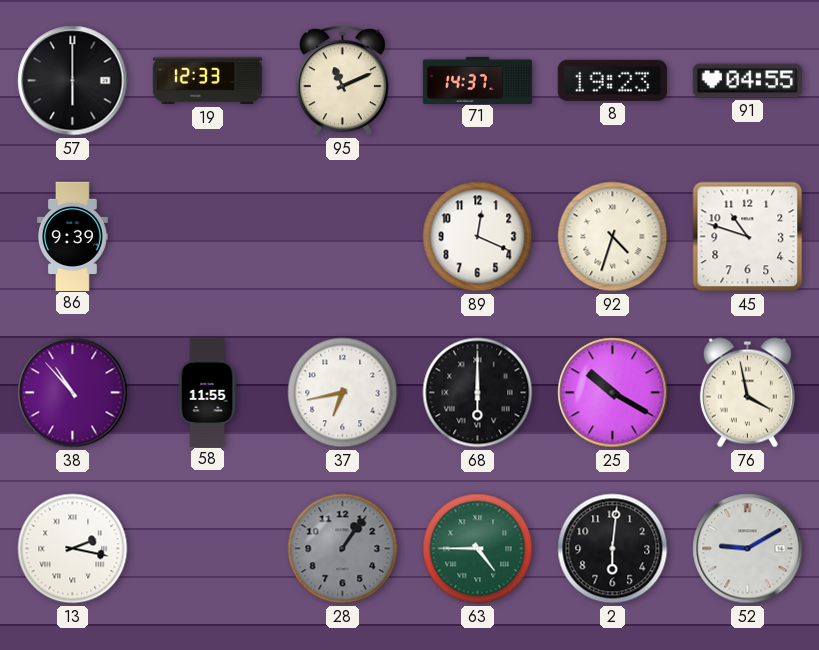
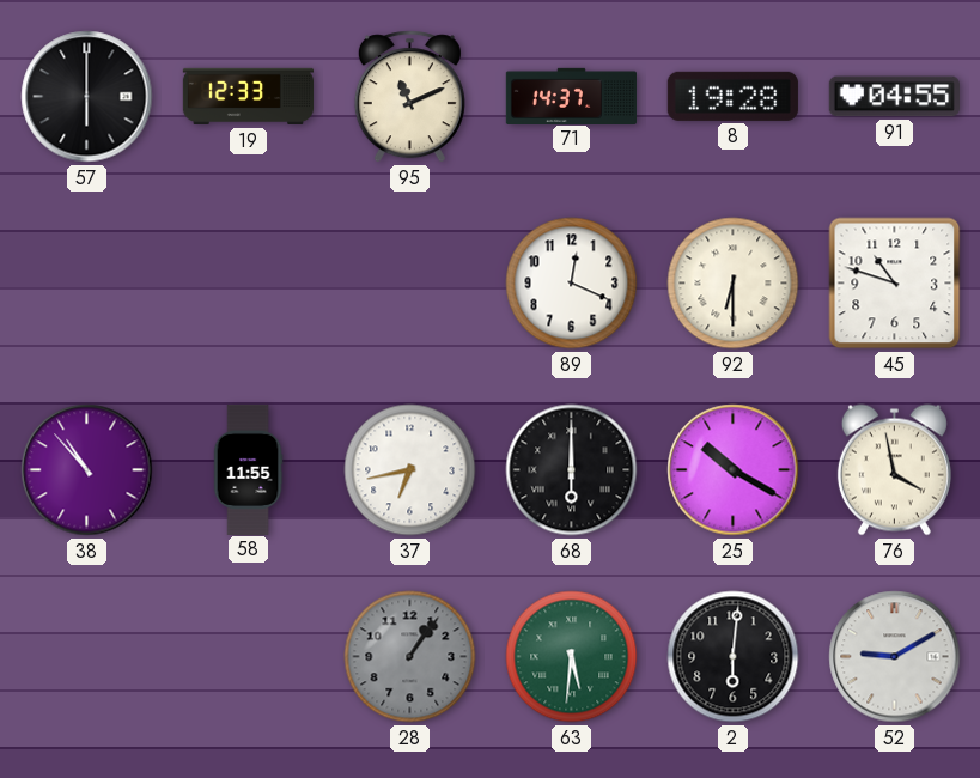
8: 19:23 -> 19:28 (732, 96)
86: 9:39 -> none (73, 236)
92: 4:33 -> 6:30 (734, 284)
13: 2:17 -> none (73, 549)
63: 4:45 -> 5:31 (572, 657)
